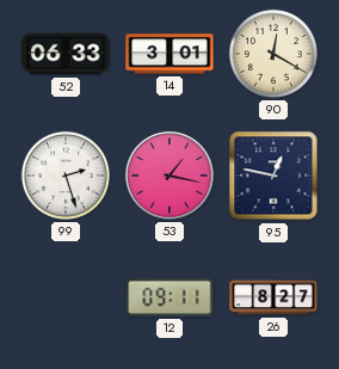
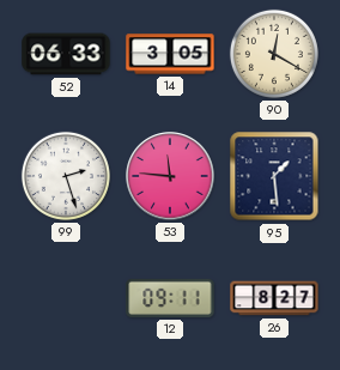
14: 3:01 -> 3:05 (170, 54)
53: 1:17 -> 11:46 (170, 176)
95: 12:47 -> 1:29 (274, 176)
